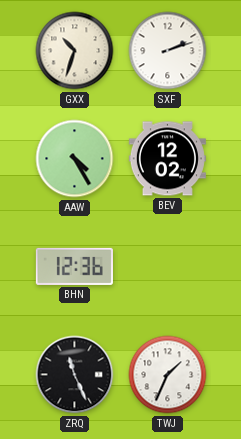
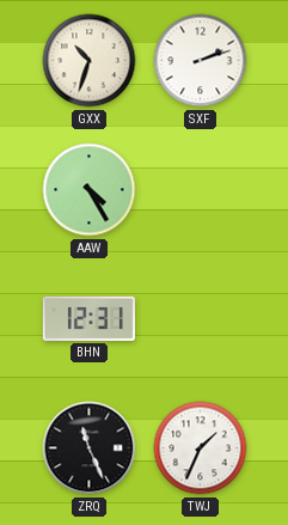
BEV: 12:02 -> none (167, 159)
BHN: 12:36 -> 12:31 (88, 318)
